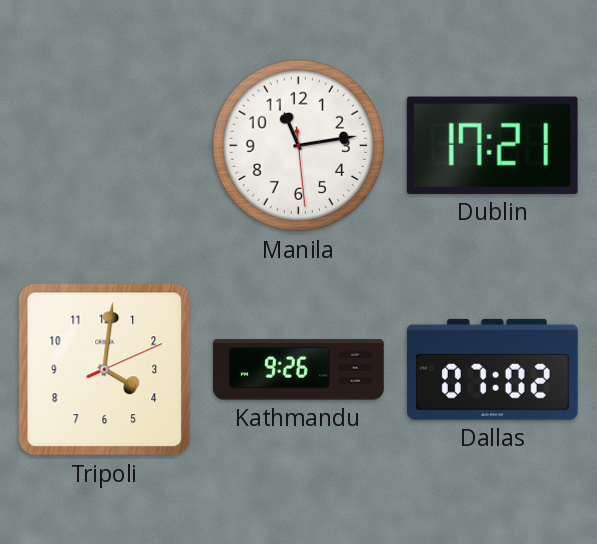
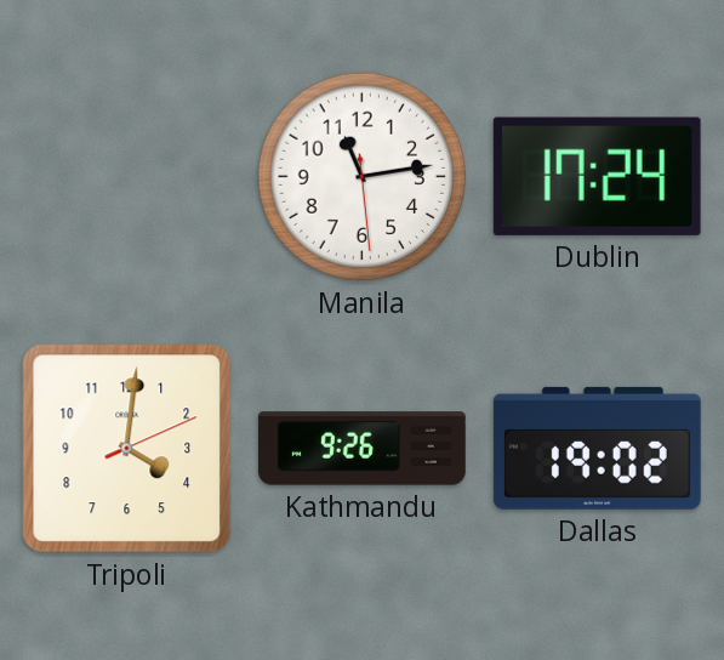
Dublin: 17:21 -> 17:24 (597, 176)
Dallas: 07:02 -> 19:02 (597, 448)
